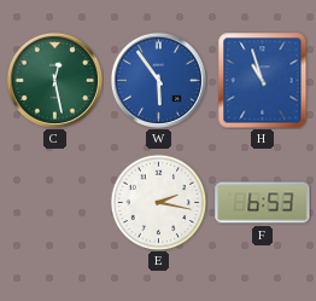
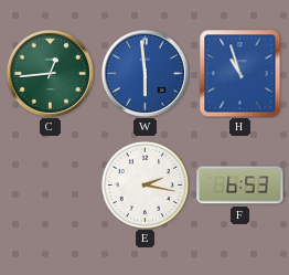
C: 12:28 -> 12:44 (50, 73)
W: 5:54 -> 5:59 (144, 73)
